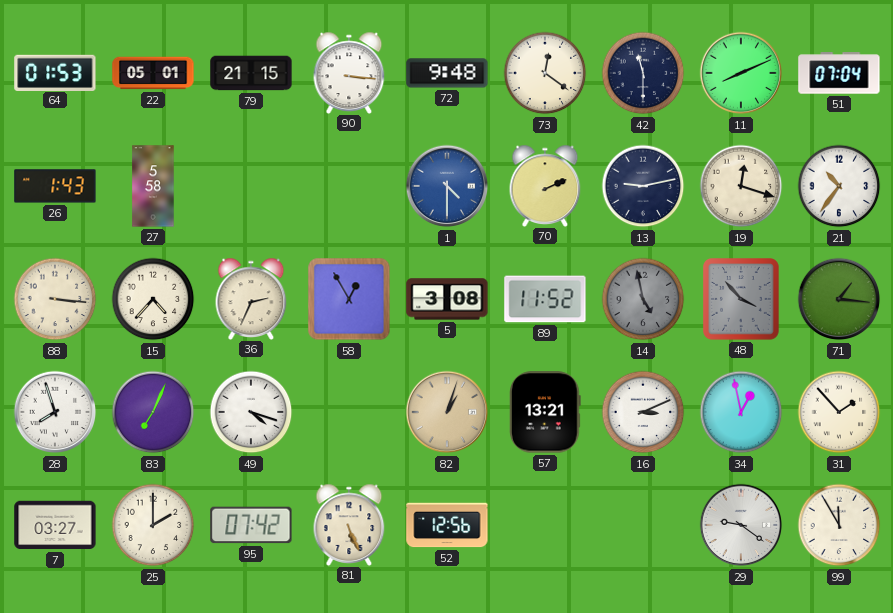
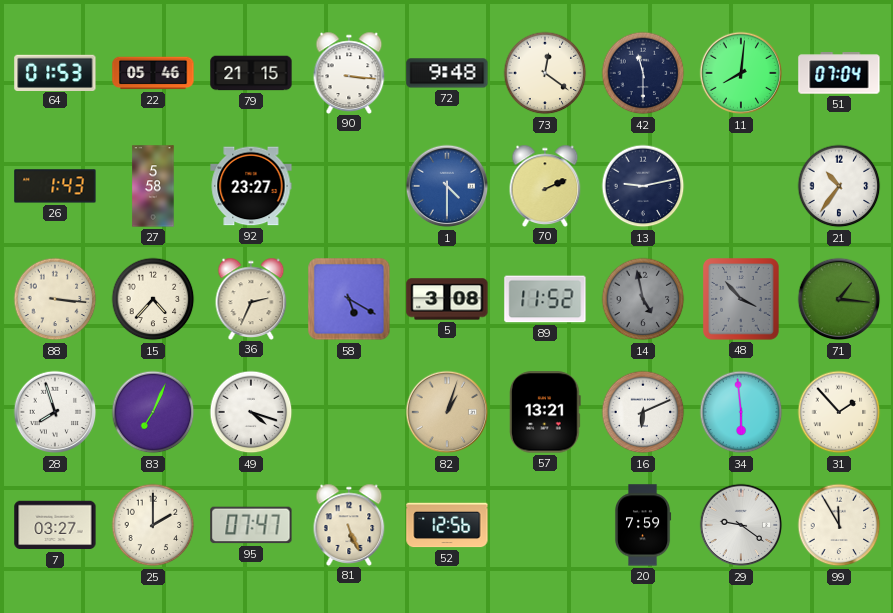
22: 05:01 -> 05:46 (153, 73)
11: 8:11 -> 8:01 (741, 73)
92: none -> 23:27 (251, 186)
19: 12:18 -> none (741, 186)
58: 12:55 -> 5:20 (349, 299)
16: 3:11 -> 6:11 (643, 412)
34: 12:58 -> 5:59 (741, 412)
95: 07:42 -> 07:47 (251, 525)
20: none -> 7:59 (643, 525)
